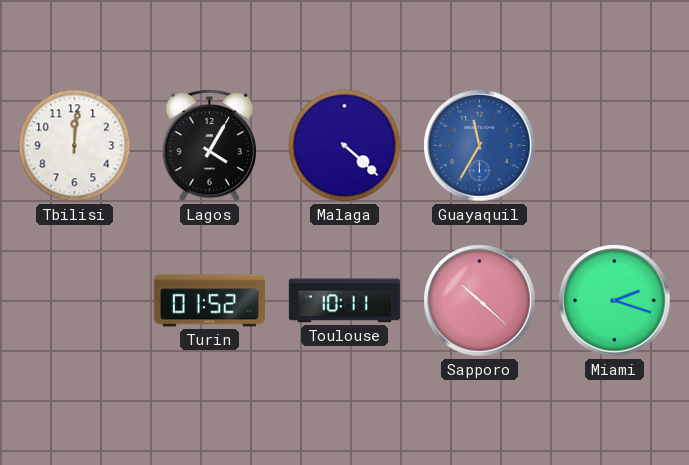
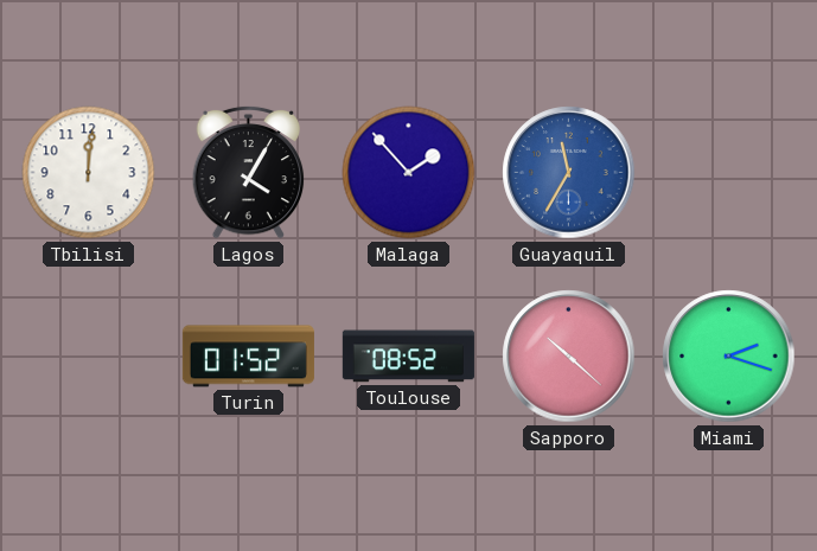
Malaga: 4:22 -> 1:53 (409, 173)
Toulouse: 10:11 -> 08:52 (408, 357)
